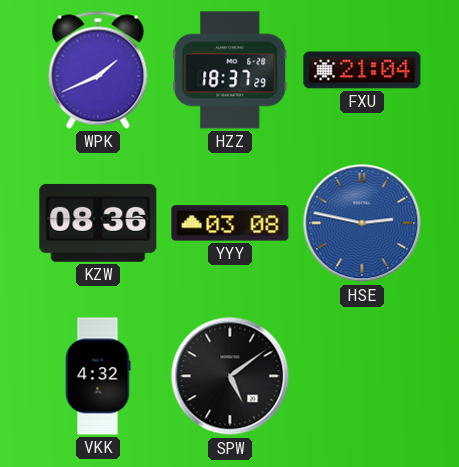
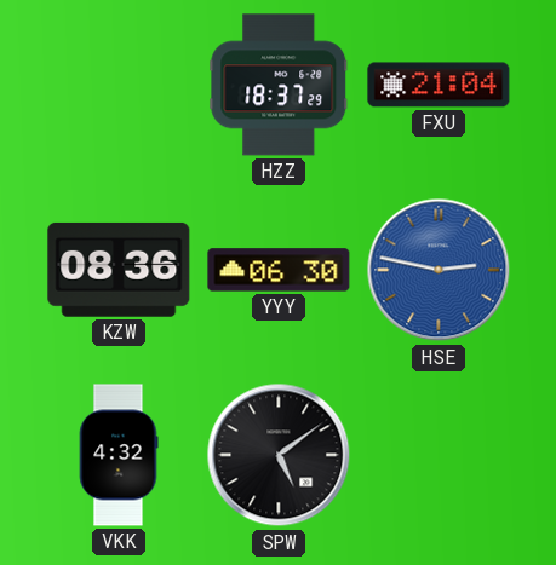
WPK: 1:41 -> none (98, 70)
YYY: 03:08 -> 06:30 (279, 270)
